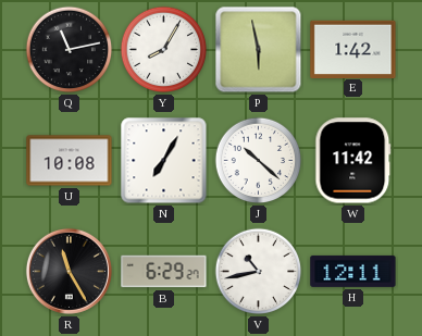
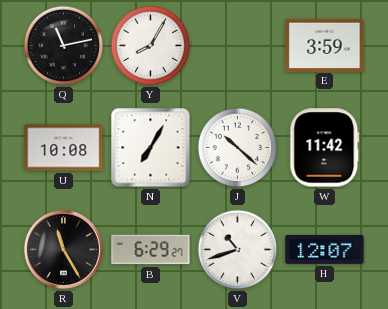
P: 5:58 -> none (259, 50)
E: 1:42 -> 3:59 (325, 45)
V: 10:43 -> 10:42 (238, 250)
H: 12:11 -> 12:07 (325, 249)
